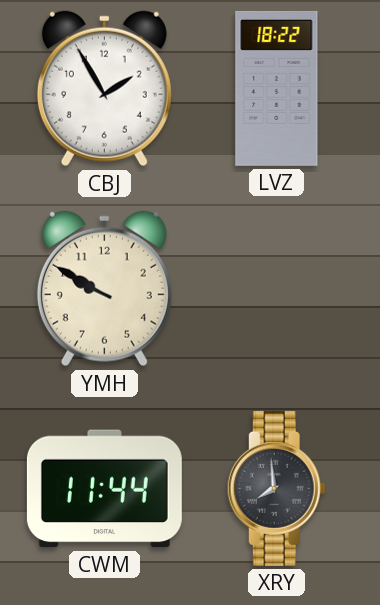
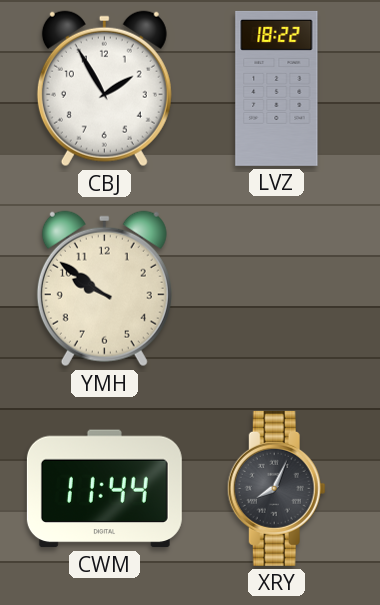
YMH: 9:50 -> 9:51 (104, 289)
XRY: 7:59 -> 8:04 (276, 488)
